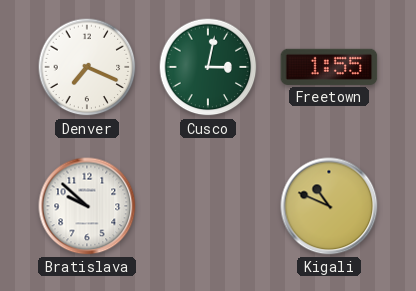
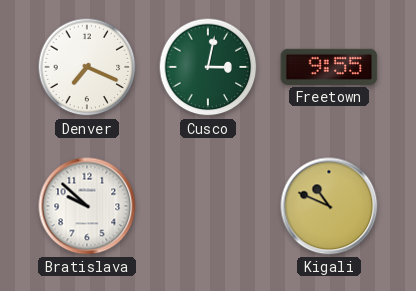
Freetown: 1:55 -> 9:55 (329, 67)
